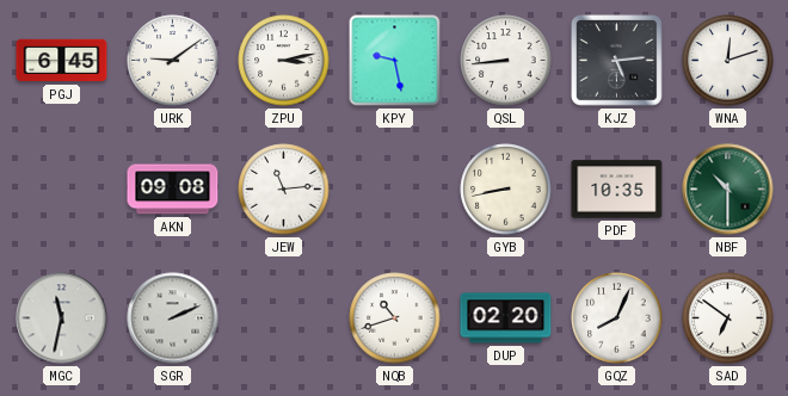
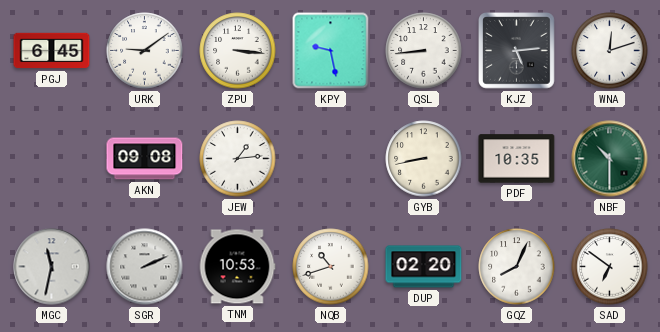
ZPU: 3:13 -> 3:16 (238, 51)
JEW: 11:14 -> 1:14 (238, 159)
TNM: none -> 10:53 (237, 267)
